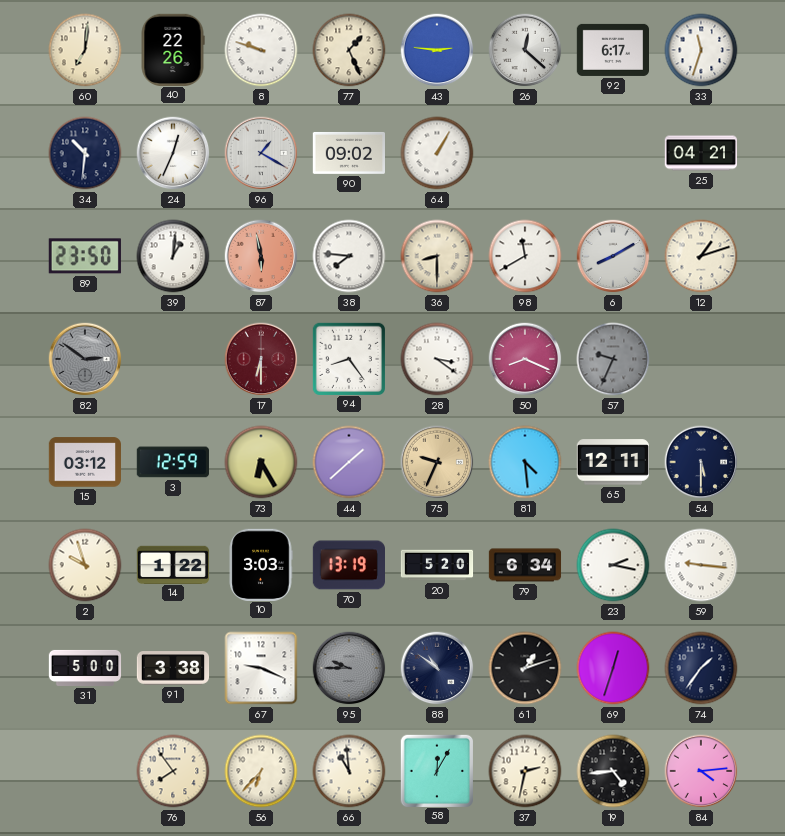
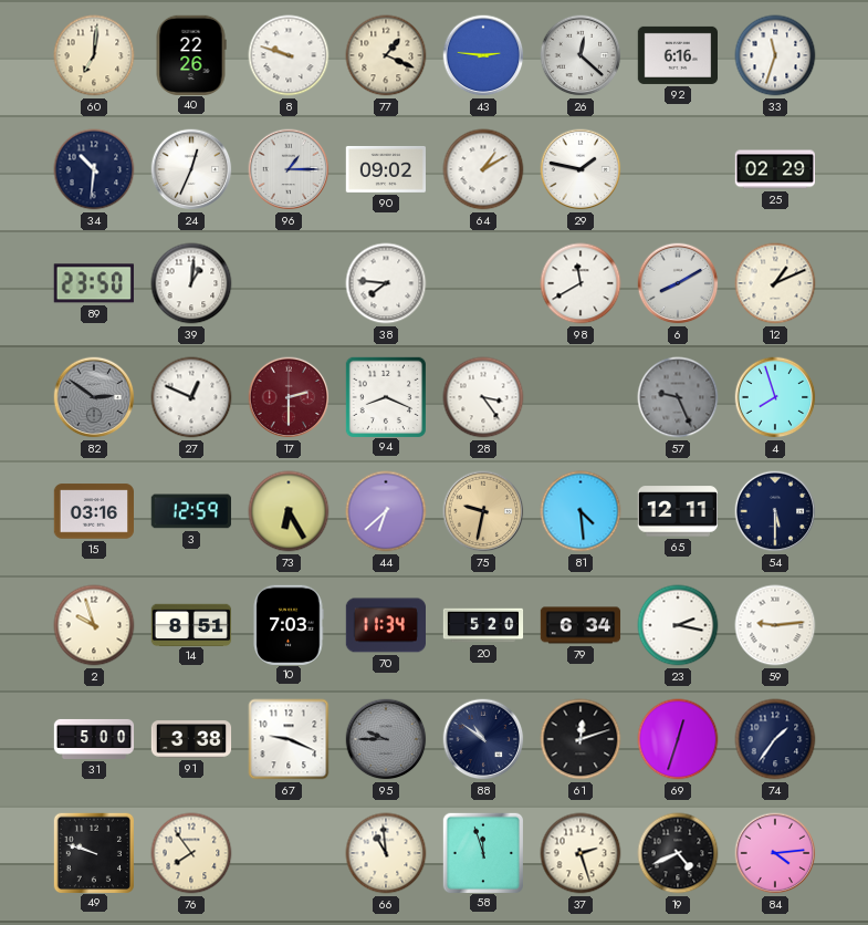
77: 1:26 -> 1:19 (386, 55)
92: 6:17 -> 6:16 (677, 55)
96: 1:20 -> 1:15 (289, 169)
64: 1:05 -> 1:10 (483, 169)
29: none -> 1:47 (581, 169)
25: 04:21 -> 02:29 (774, 169)
87: 5:58 -> none (261, 256)
36: 8:30 -> none (437, 256)
12: 1:12 -> 1:11 (775, 283)
27: none -> 12:49 (191, 397)
17: 6:30 -> 2:30 (289, 397)
94: 8:24 -> 8:19 (385, 396)
28: 3:21 -> 3:24 (483, 397)
50: 8:19 -> none (525, 359)
57: 9:34 -> 9:26 (678, 397)
4: none -> 7:57 (775, 397)
15: 03:12 -> 03:16 (93, 511)
44: 1:38 -> 6:38 (386, 511)
75: 9:34 -> 9:32 (483, 511)
14: 1:22 -> 8:51 (190, 624)
10: 3:03 -> 7:03 (289, 624)
70: 13:19 -> 11:34 (385, 625)
59: 9:16 -> 9:14 (775, 625)
61: 1:12 -> 12:12 (581, 739)
49: none -> 9:48 (93, 852)
56: 6:37 -> none (261, 771)
58: 12:05 -> 11:57 (482, 852)
37: 2:32 -> 2:27 (581, 853)
19: 4:44 -> 4:41 (678, 853)
